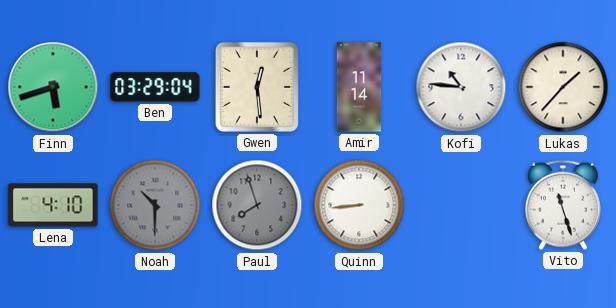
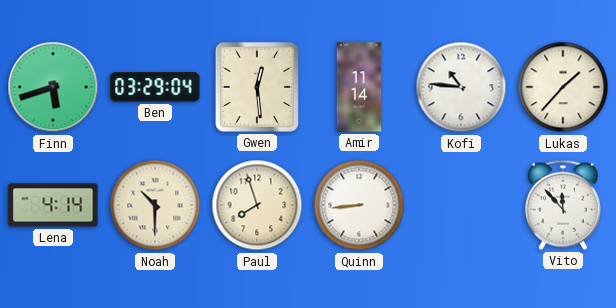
Lena: 4:10 -> 4:14 (53, 205)
Noah dial: grey -> cream (155, 205)
Paul dial: grey -> cream (257, 205)
Vito: 11:27 -> 11:53 (563, 205)
